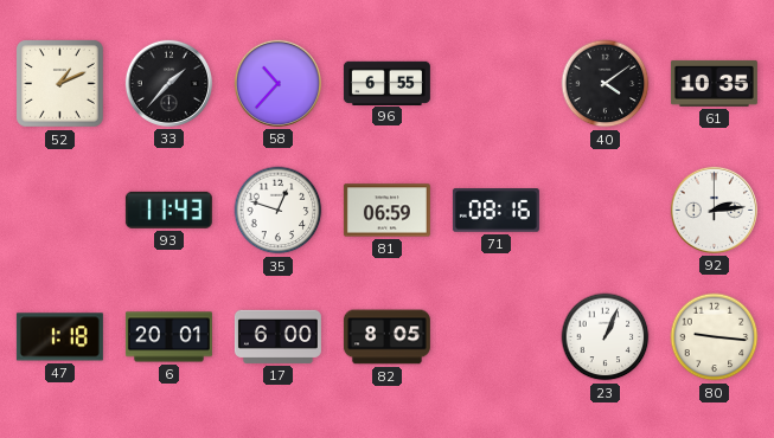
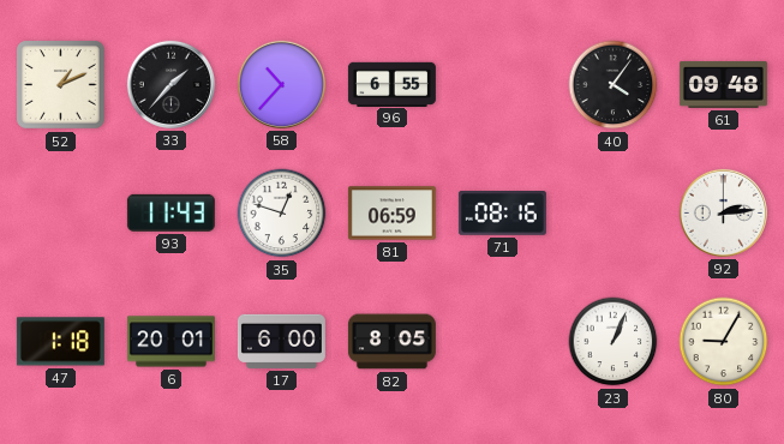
40: 4:09 -> 4:06 (614, 85)
61: 10:35 -> 09:48 (723, 84)
80: 9:16 -> 9:05 (724, 342)
